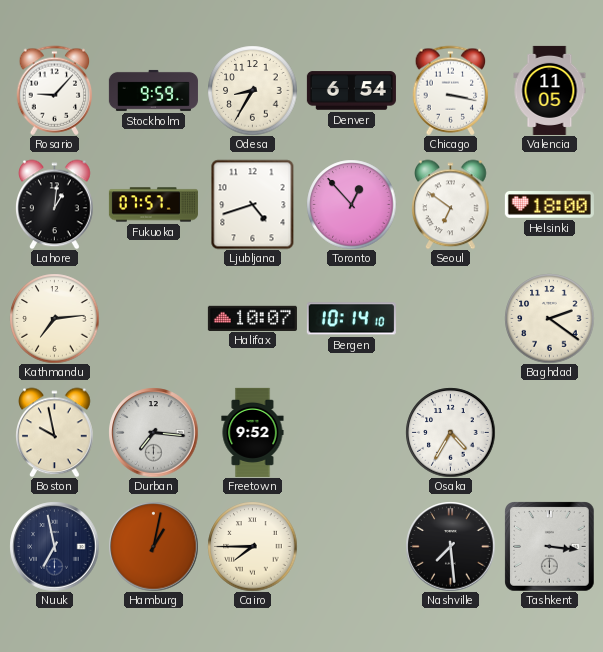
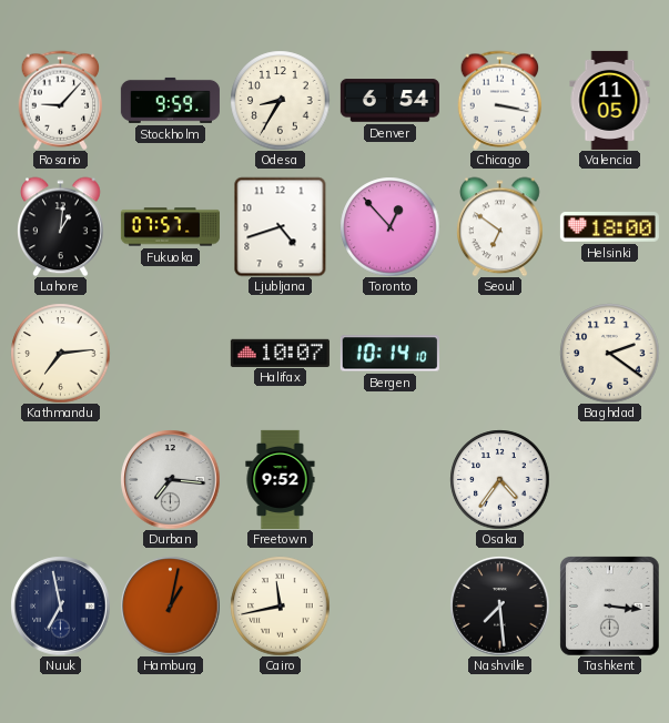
Boston: 9:58 -> none (55, 432)
Osaka: 4:35 -> 4:36 (499, 479)
Cairo: 7:45 -> 11:43 (280, 605)
